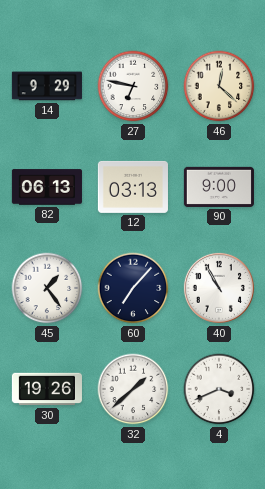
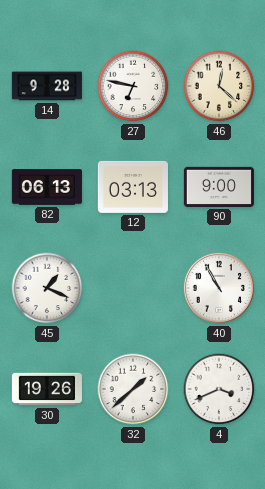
14: 9:29 -> 9:28 (47, 86)
45: 1:24 -> 1:19 (47, 288)
60: 7:07 -> none (133, 288)
